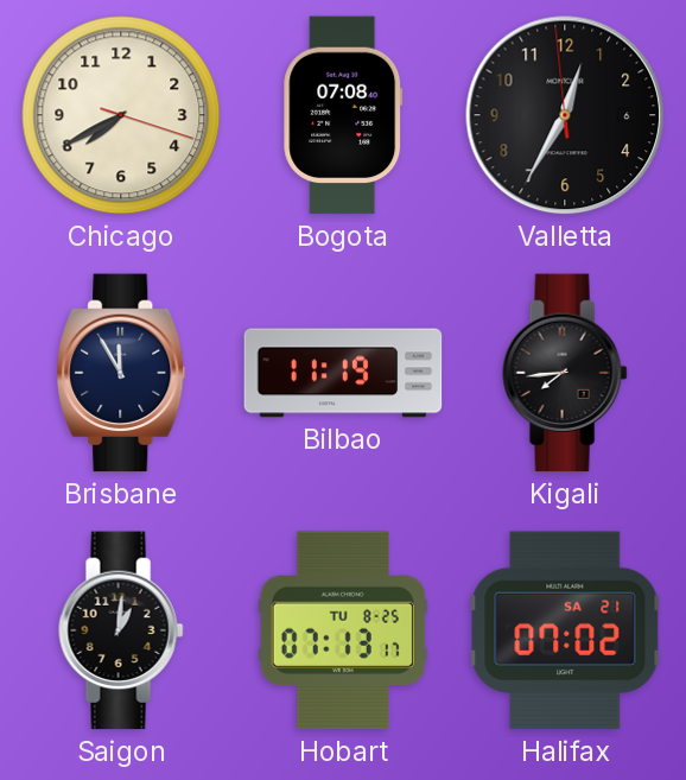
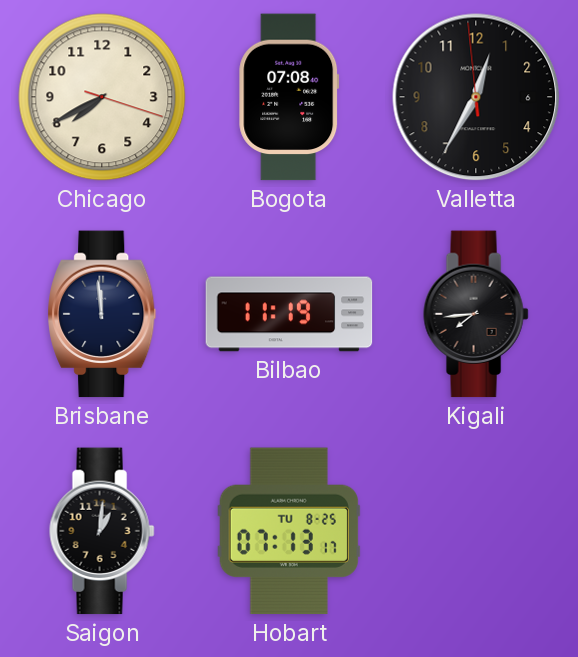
Brisbane: 11:55 -> 11:59 (102, 314)
Halifax: 07:02 -> none (565, 630)
